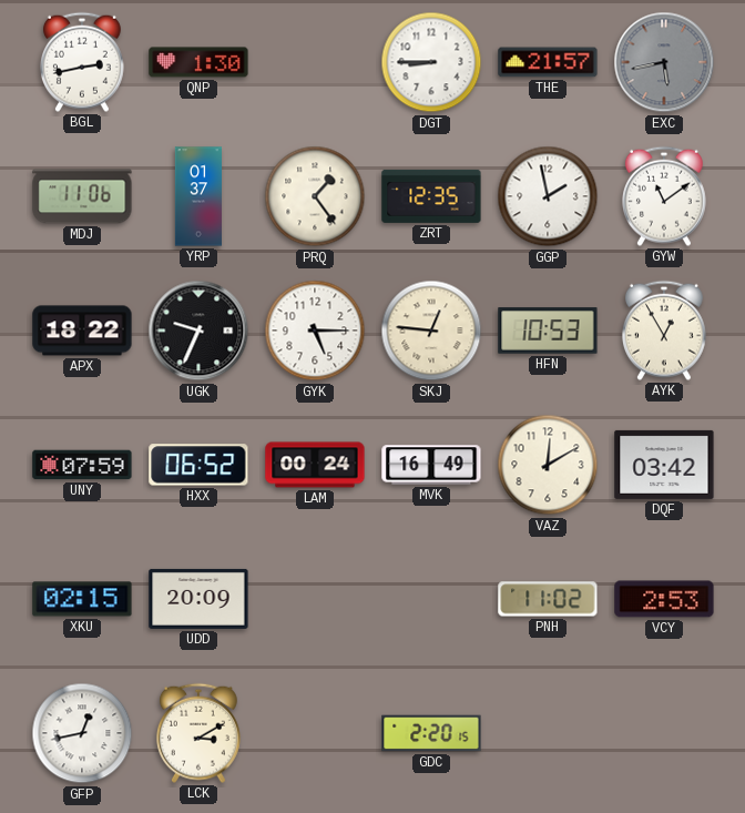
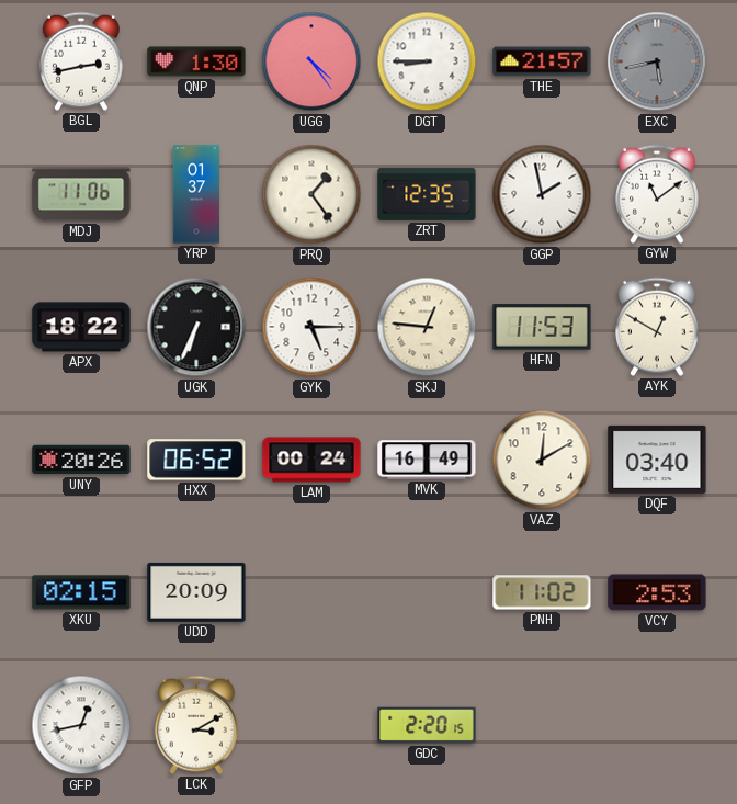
UGG: none -> 4:24 (311, 61)
UGK: 9:34 -> 6:34 (196, 327)
HFN: 10:53 -> 11:53 (542, 327)
AYK: 12:55 -> 12:50 (657, 327)
UNY: 07:59 -> 20:26 (81, 460)
DQF: 03:42 -> 03:40 (657, 460)
